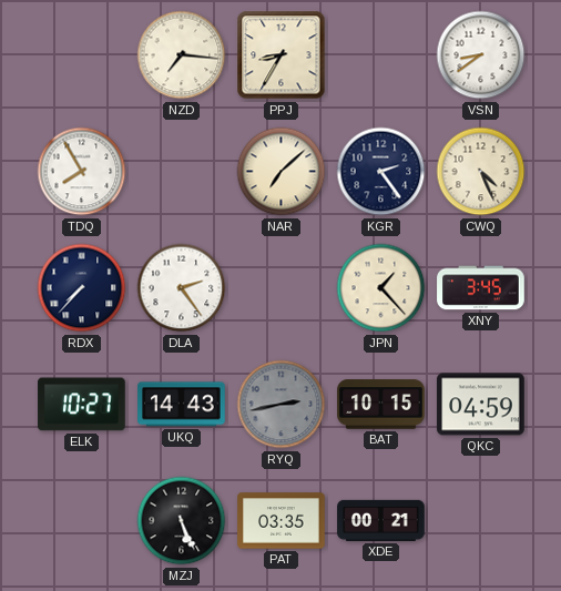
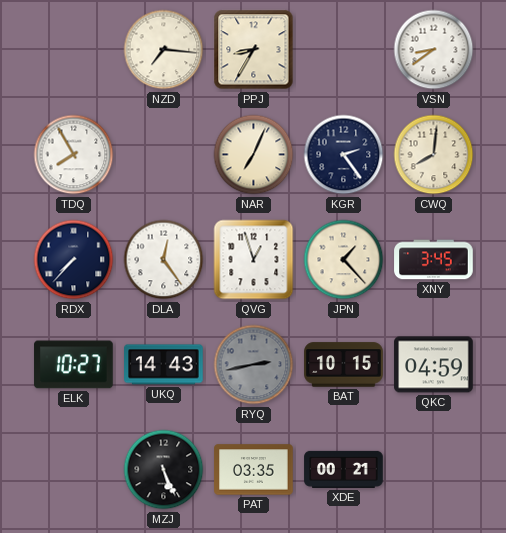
NAR: 7:08 -> 7:04 (254, 155)
CWQ: 4:26 -> 8:01 (434, 155)
DLA: 2:24 -> 12:24 (164, 260)
QVG: none -> 12:57 (254, 260)
